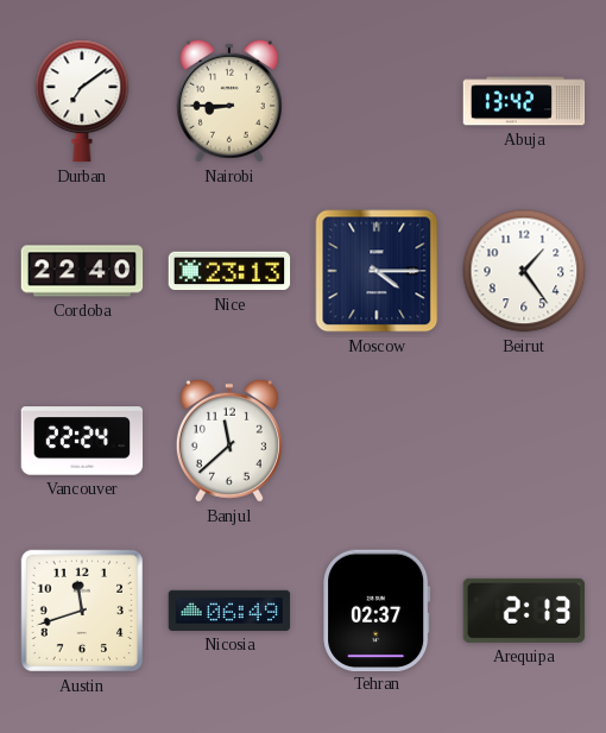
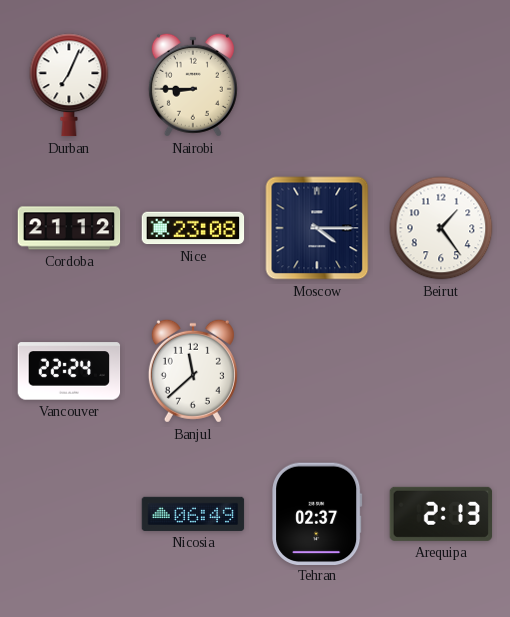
Durban: 7:09 -> 7:04 (69, 85)
Abuja: 13:42 -> none (524, 101)
Cordoba: 22:40 -> 21:12 (69, 228)
Nice: 23:13 -> 23:08 (193, 228)
Austin: 11:42 -> none (82, 611)
